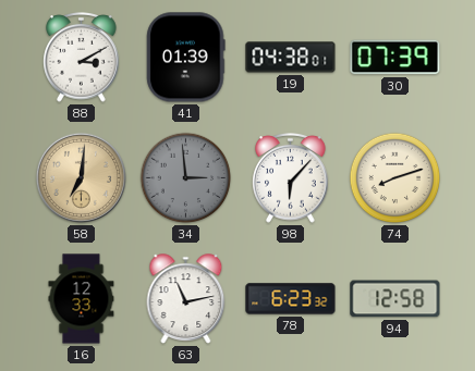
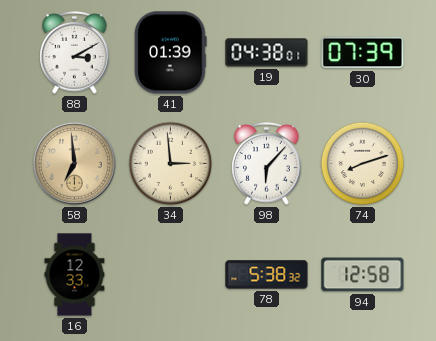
58: 7:01 -> 6:59 (74, 163)
34 dial: grey -> cream (171, 164)
63: 11:13 -> none (186, 299)
78: 6:23 -> 5:38 (267, 275)
